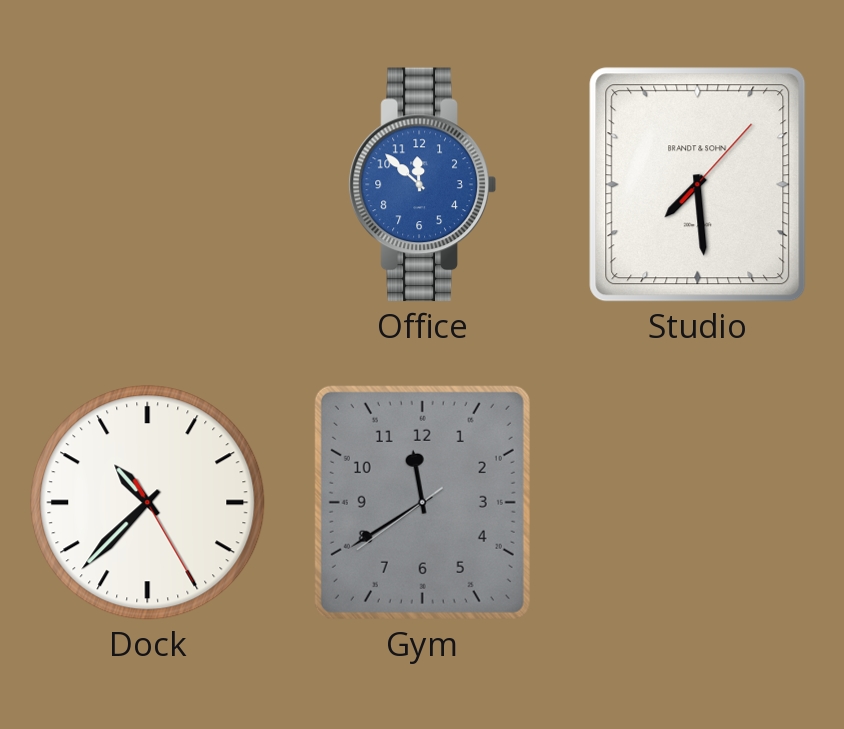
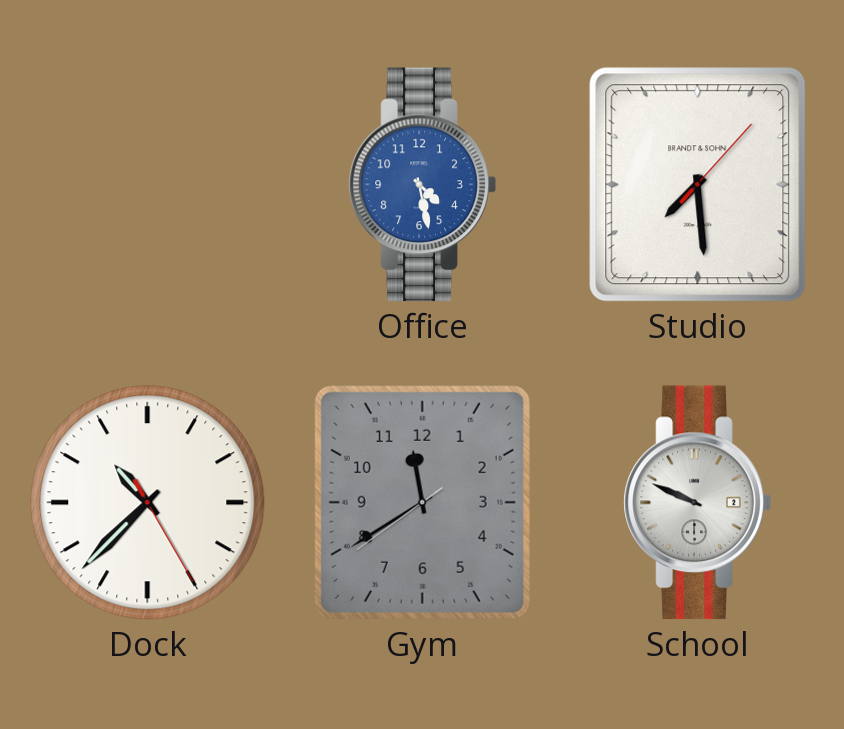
Office: 11:52 -> 4:28 (422, 185)
School: none -> 9:49 (697, 503)
